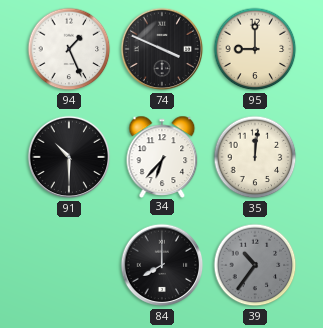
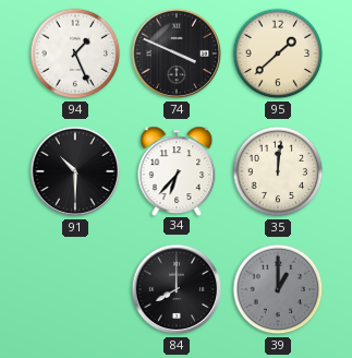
95: 9:00 -> 1:38 (278, 53)
39: 10:36 -> 1:00 (278, 289)
